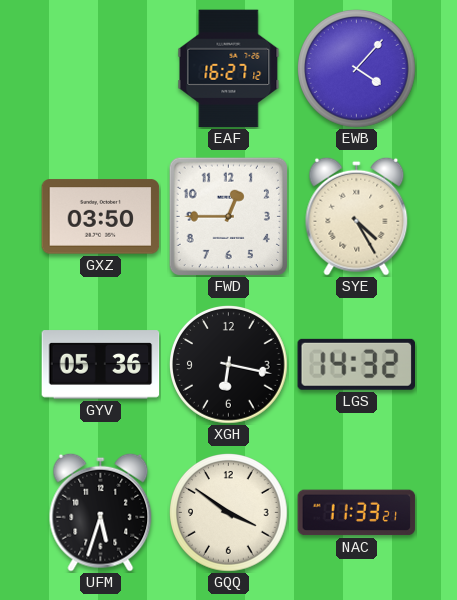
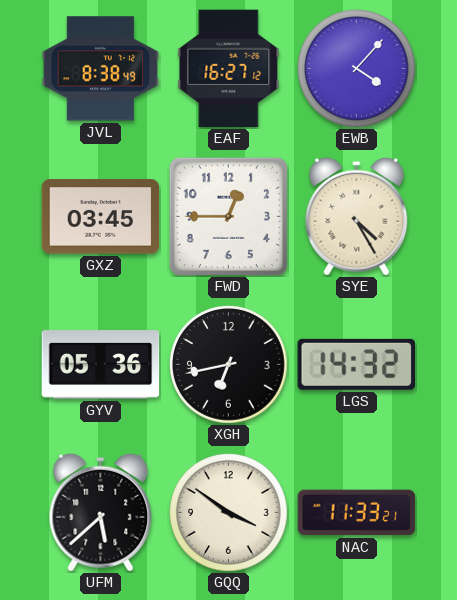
JVL: none -> 8:38 (101, 69)
GXZ: 03:50 -> 03:45 (101, 217)
XGH: 6:17 -> 6:43 (229, 365)
UFM: 5:33 -> 5:38 (101, 512)
